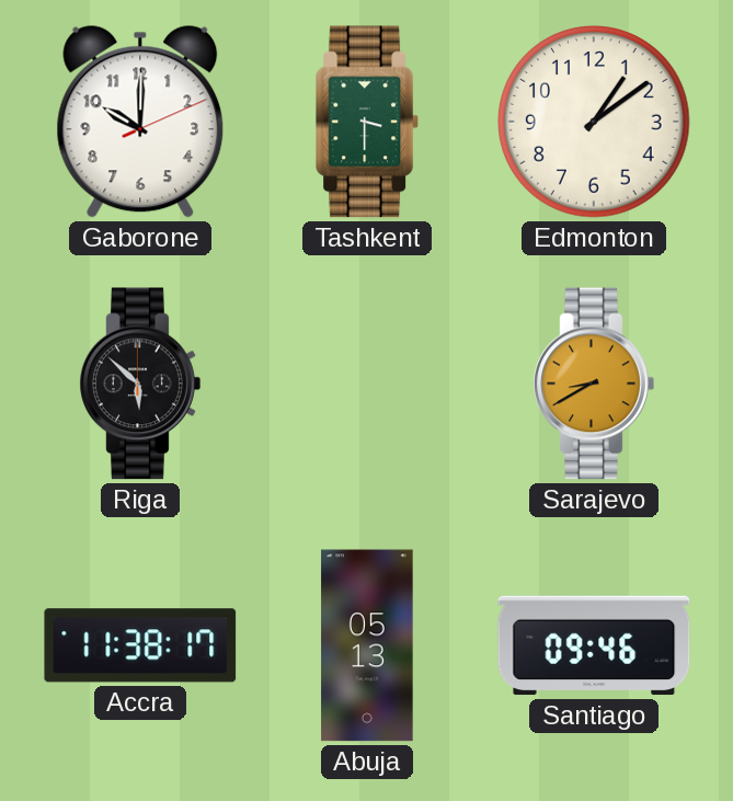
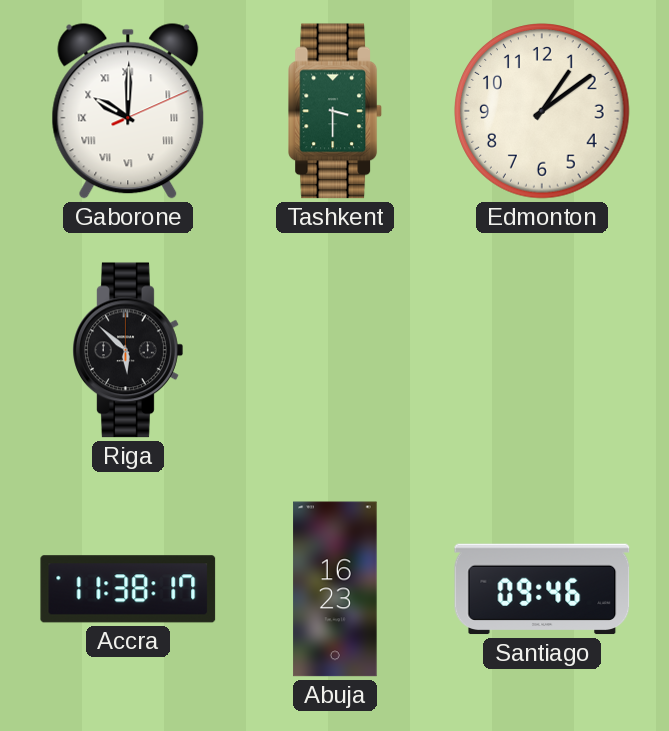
Gaborone numerals: Arabic -> Roman (128, 111)
Sarajevo: 8:40 -> none (594, 384)
Abuja: 05:13 -> 16:23 (335, 589)
